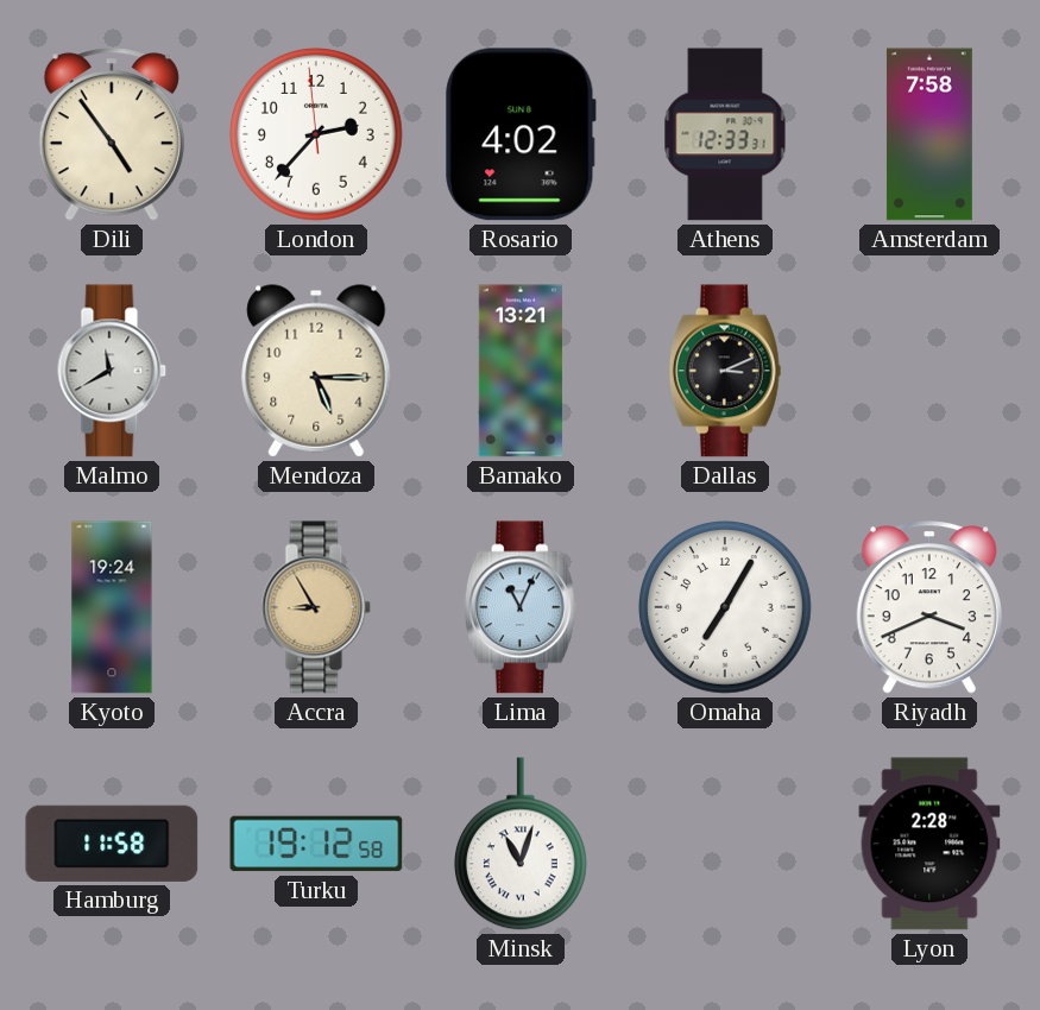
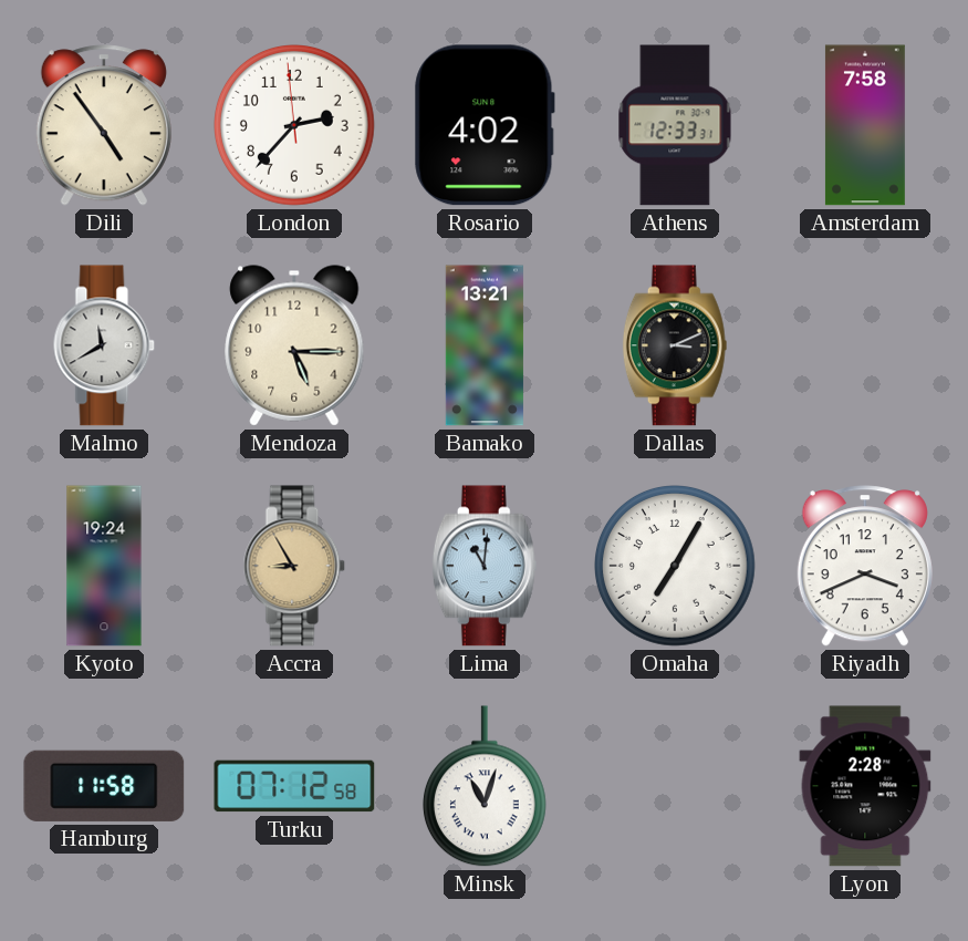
Lima: 11:04 -> 11:01 (485, 566)
Turku: 19:12 -> 07:12 (294, 786)
